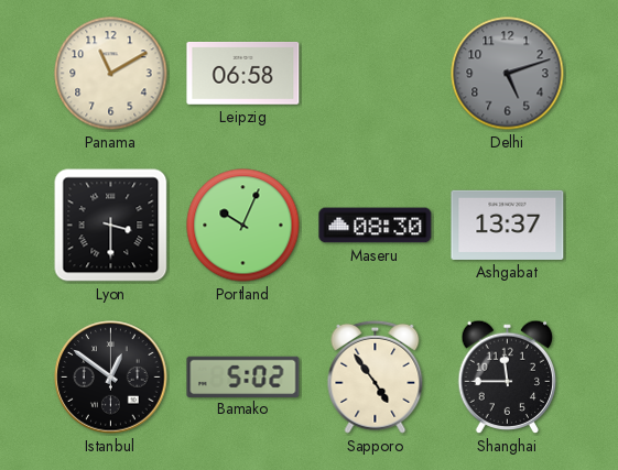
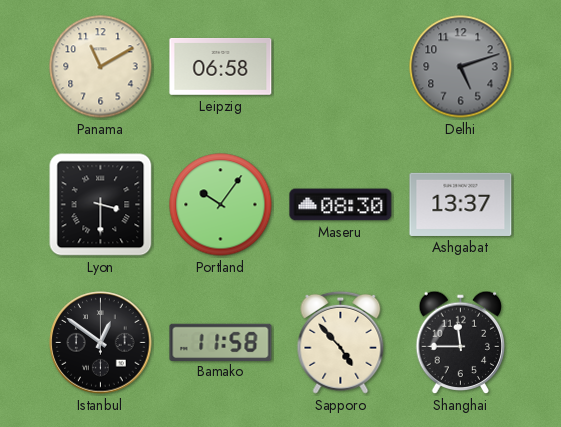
Portland: 10:04 -> 10:06 (221, 205)
Bamako: 5:02 -> 11:58 (221, 342)
Sapporo: 4:54 -> 4:53 (341, 342)
